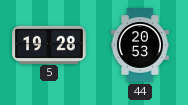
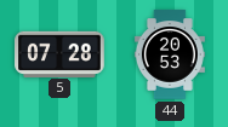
5: 19:28 -> 07:28 (59, 53)
